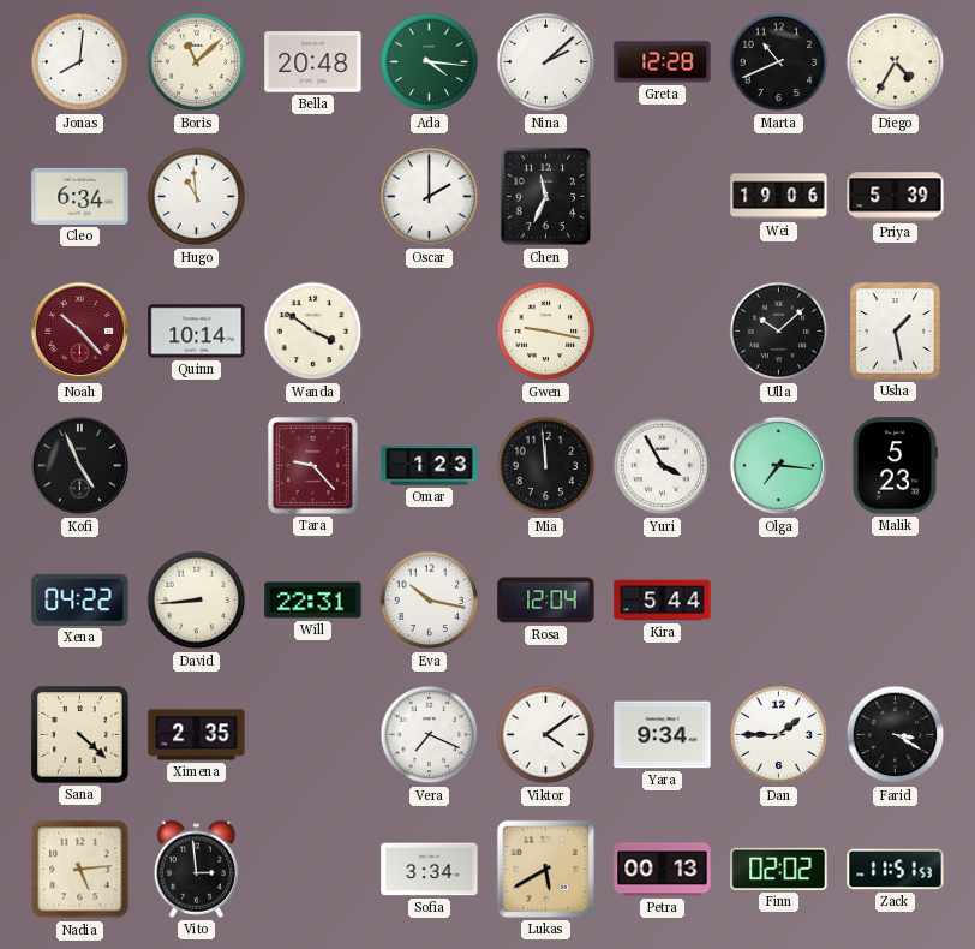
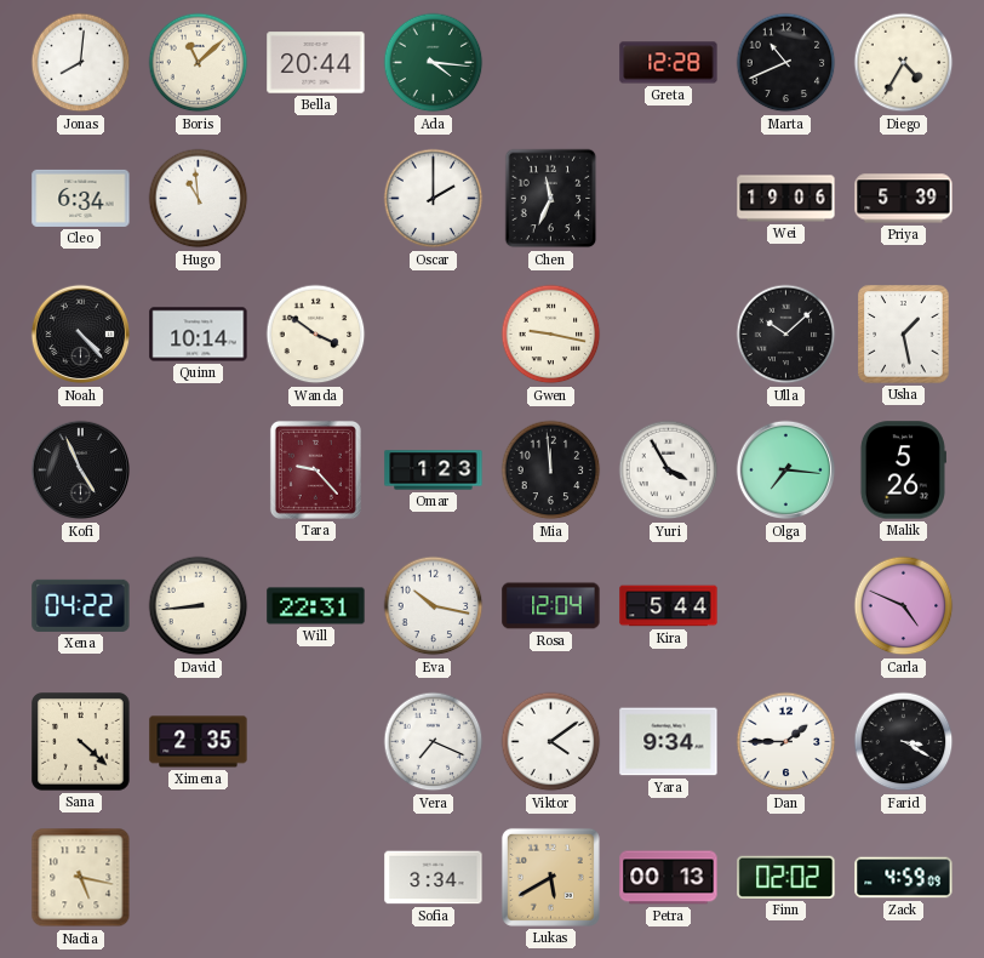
Bella: 20:48 -> 20:44 (316, 63)
Nina: 2:08 -> none (546, 62)
Noah: 10:23 -> 4:23 (81, 335)
Noah dial: burgundy -> black (81, 335)
Malik: 5:23 -> 5:26 (903, 471)
Carla: none -> 4:49 (904, 606)
Nadia: 5:14 -> 5:17 (81, 878)
Vito: 2:59 -> none (196, 869)
Zack: 11:51 -> 4:59 (904, 878)
